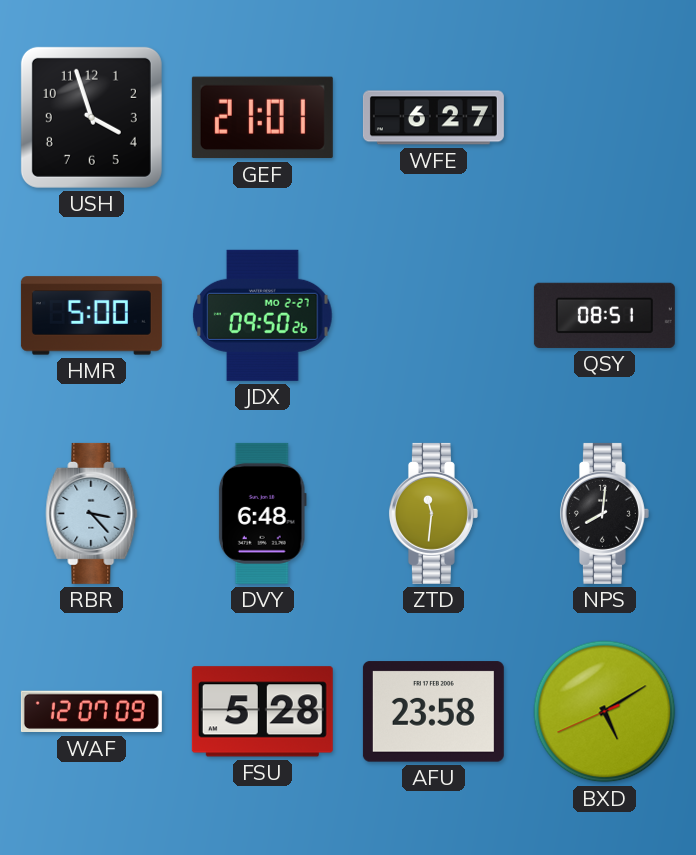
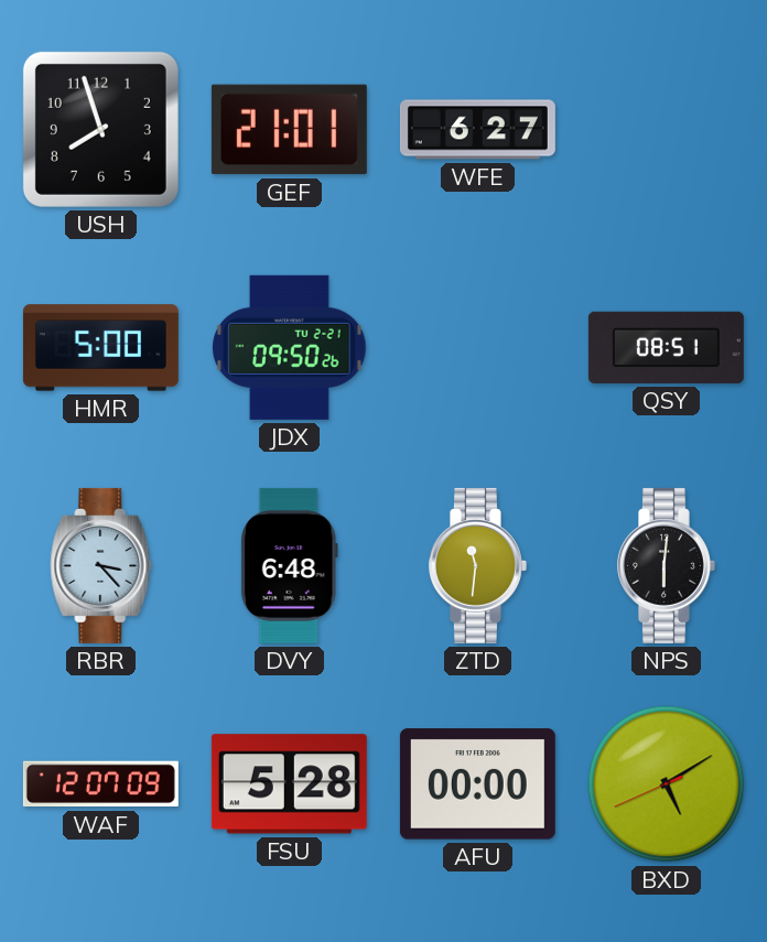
USH: 3:57 -> 7:57 (100, 129)
JDX date: MO 2-27 -> TU 2-21 (290, 347)
NPS: 8:01 -> 6:01 (666, 565)
AFU: 23:58 -> 00:00 (477, 784)
